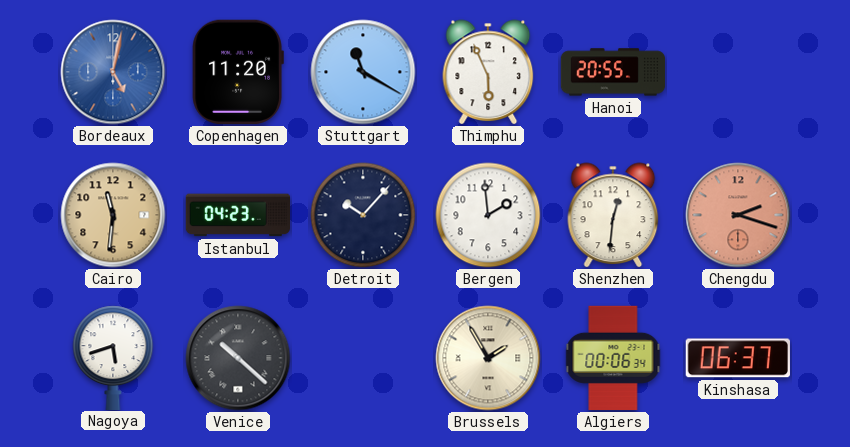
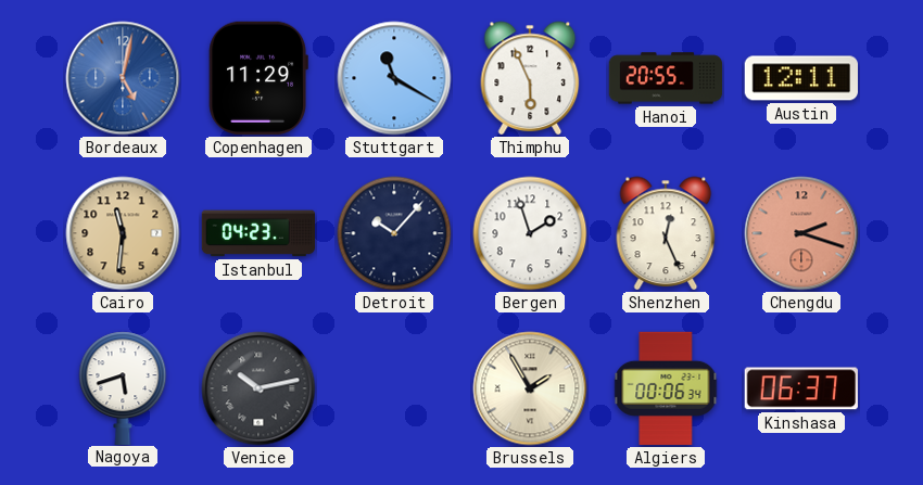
Copenhagen: 11:20 -> 11:29 (258, 78)
Austin: none -> 12:11 (800, 78)
Bergen: 1:59 -> 1:57 (530, 233)
Shenzhen: 12:31 -> 12:26 (666, 233)
Venice: 10:22 -> 10:13 (258, 388)
